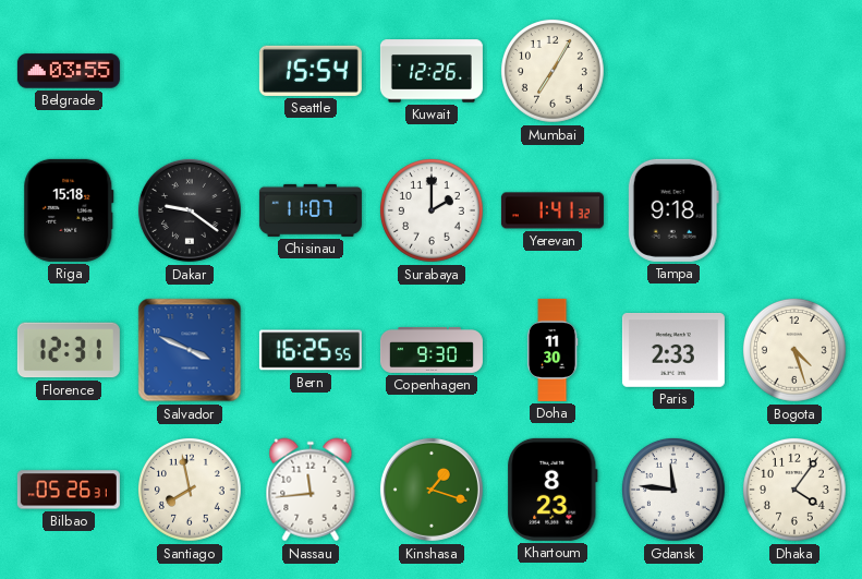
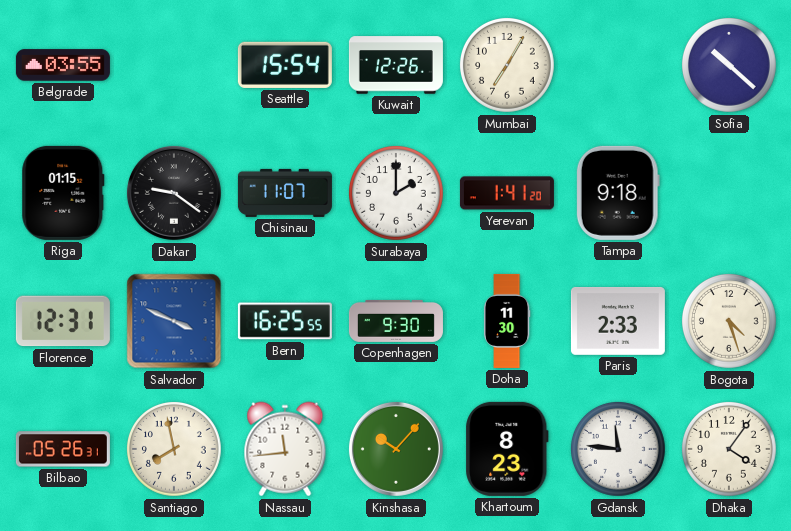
Sofia: none -> 10:22 (729, 65)
Riga: 15:18 -> 01:15 (63, 193)
Yerevan: 1:41:32 -> 1:41:20 (507, 193)
Kinshasa: 1:18 -> 10:07 (396, 449)
